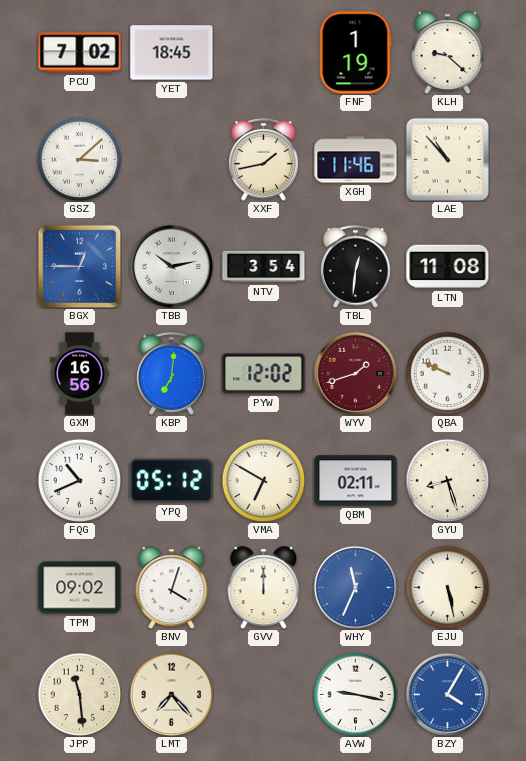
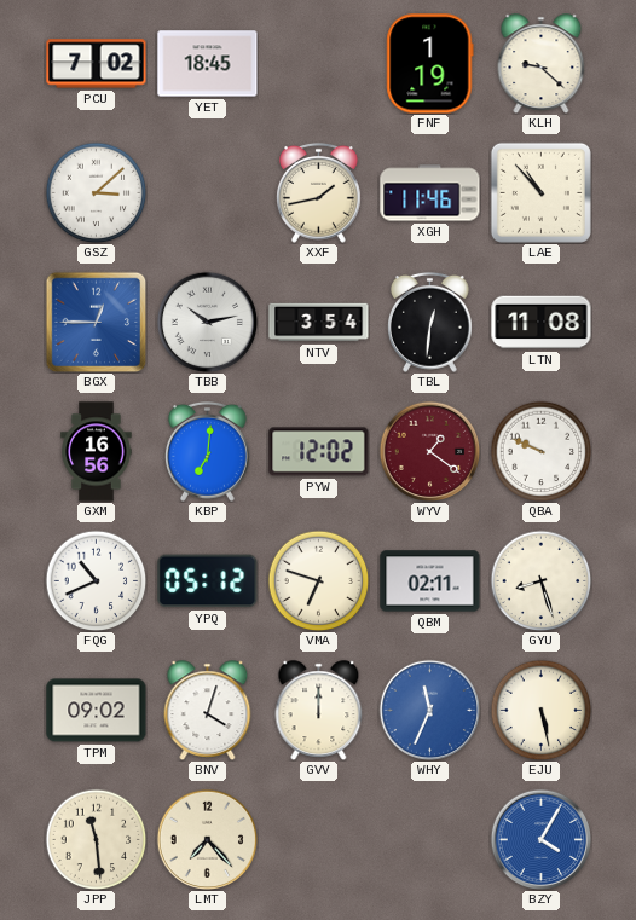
WYV: 1:42 -> 1:21 (429, 451)
VMA: 6:50 -> 6:48 (318, 580)
AVW: 9:17 -> none (355, 694)
